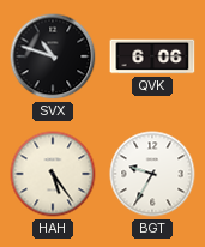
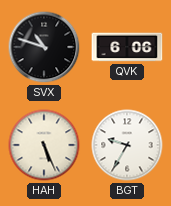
HAH: 5:24 -> 5:26 (44, 145)
